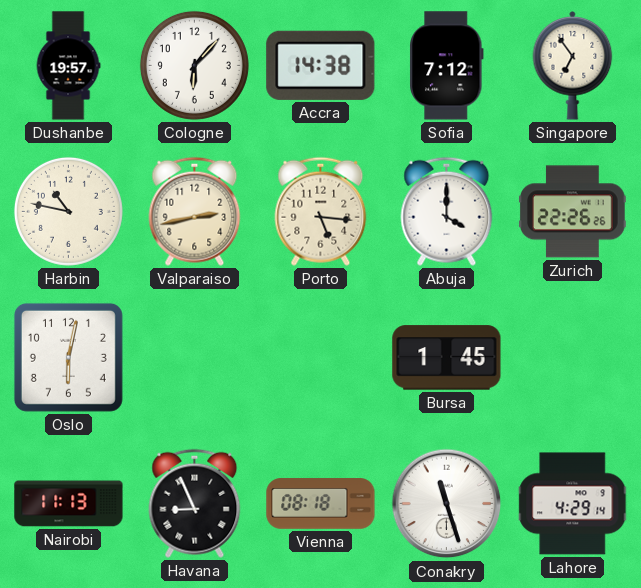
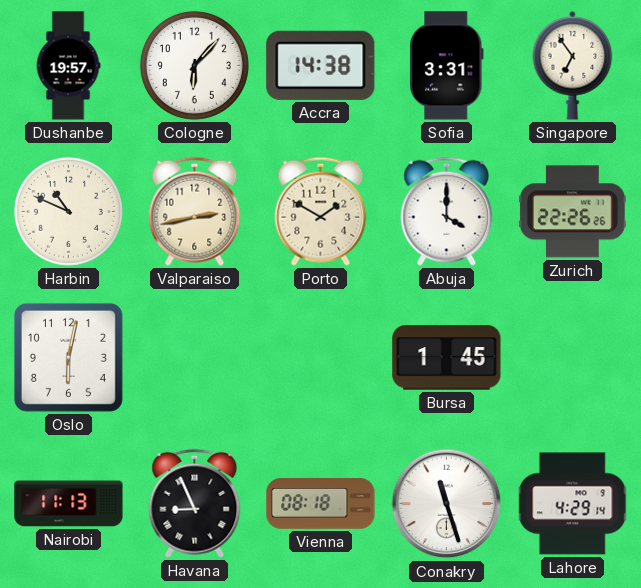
Sofia: 7:12 -> 3:31 (447, 66)
Harbin: 10:47 -> 10:49 (68, 211)
Porto: 5:16 -> 1:50 (321, 211)
